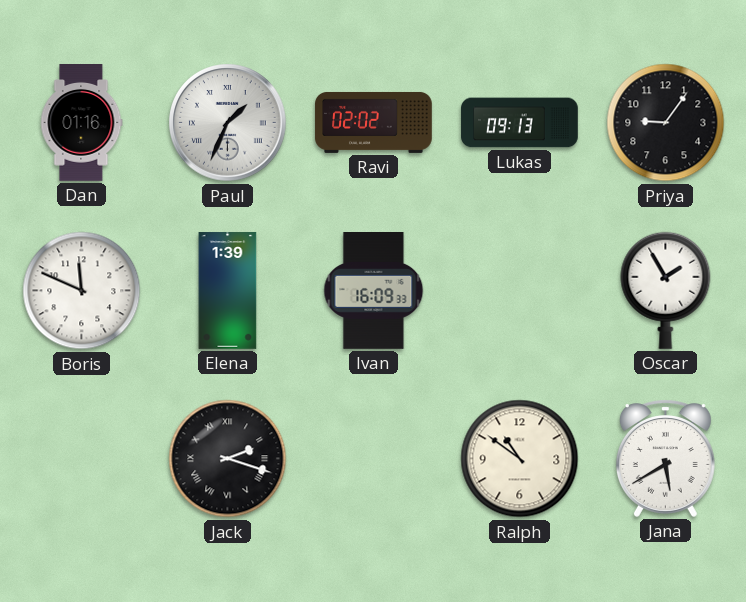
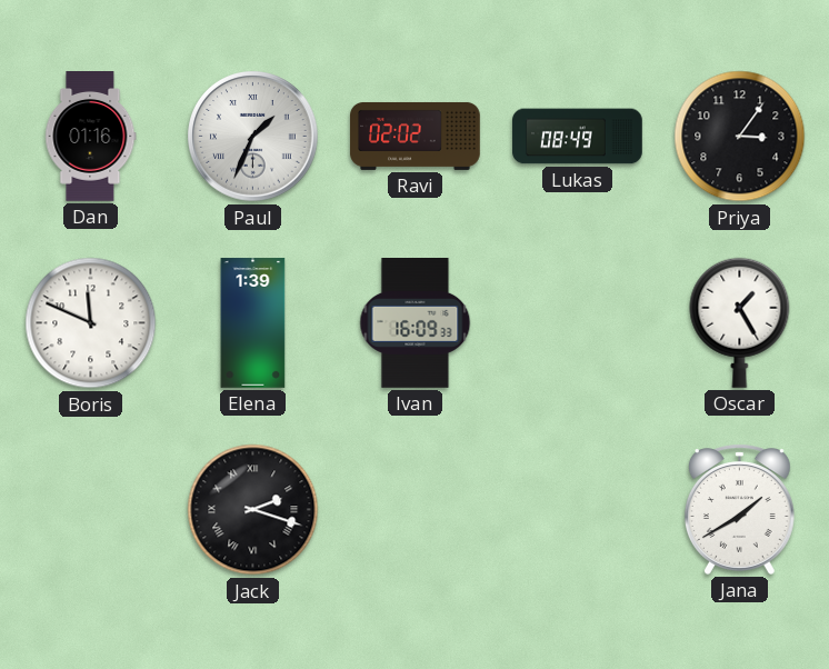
Lukas: 09:13 -> 08:49 (578, 137)
Priya: 9:06 -> 3:06 (740, 137)
Oscar: 1:55 -> 1:25 (740, 322)
Ralph: 10:51 -> none (520, 459)
Jana: 5:40 -> 1:40 (739, 509)
